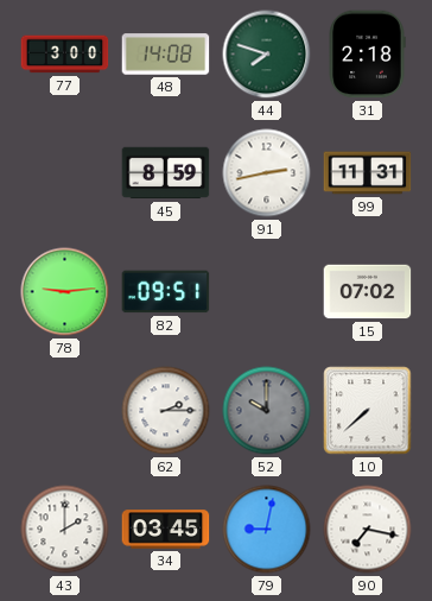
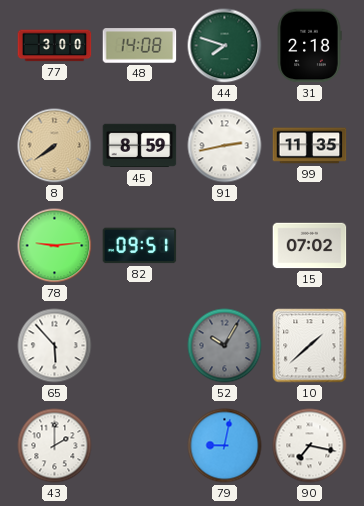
8: none -> 7:39 (55, 146)
99: 11:31 -> 11:35 (310, 146)
65: none -> 5:53 (55, 346)
62: 2:15 -> none (166, 411)
52: 10:00 -> 10:05 (225, 346)
10: 7:38 -> 1:38 (310, 346)
34: 03:45 -> none (166, 530)
